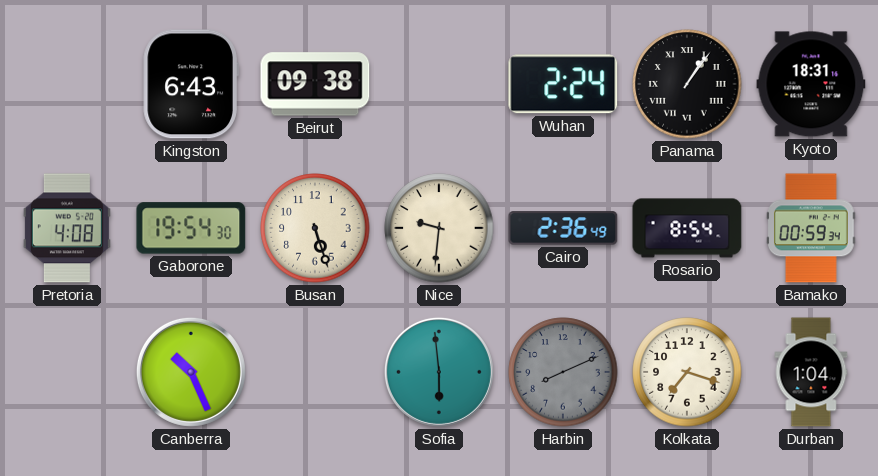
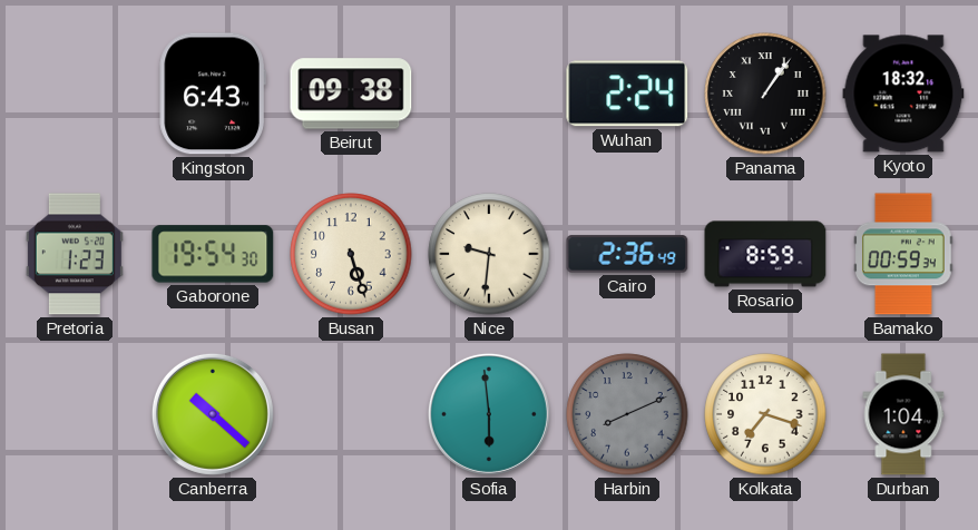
Kyoto: 18:31 -> 18:32 (903, 94)
Pretoria: 4:08 -> 1:23 (75, 254)
Rosario: 8:54 -> 8:59 (765, 254)
Canberra: 10:26 -> 10:22 (213, 414)
